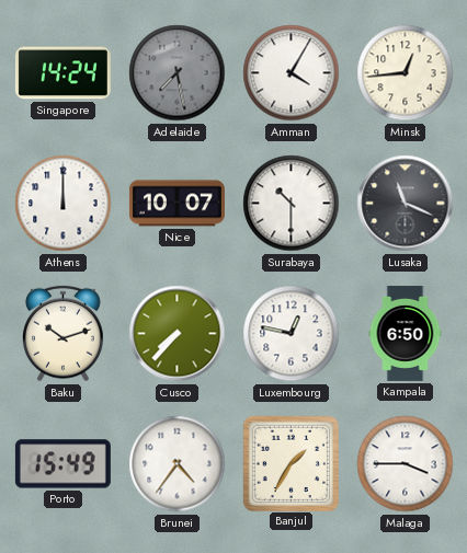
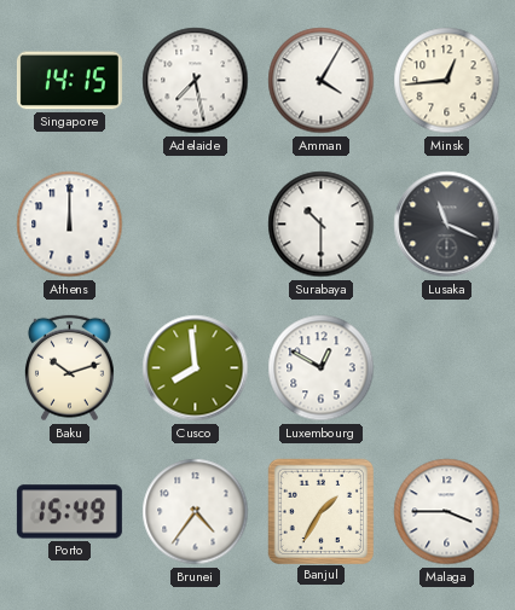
Singapore: 14:24 -> 14:15 (69, 81)
Adelaide dial: grey -> white (196, 81)
Nice: 10:07 -> none (176, 204)
Cusco: 7:37 -> 7:59 (196, 368)
Luxembourg: 12:47 -> 12:50 (322, 368)
Kampala: 6:50 -> none (406, 333)
